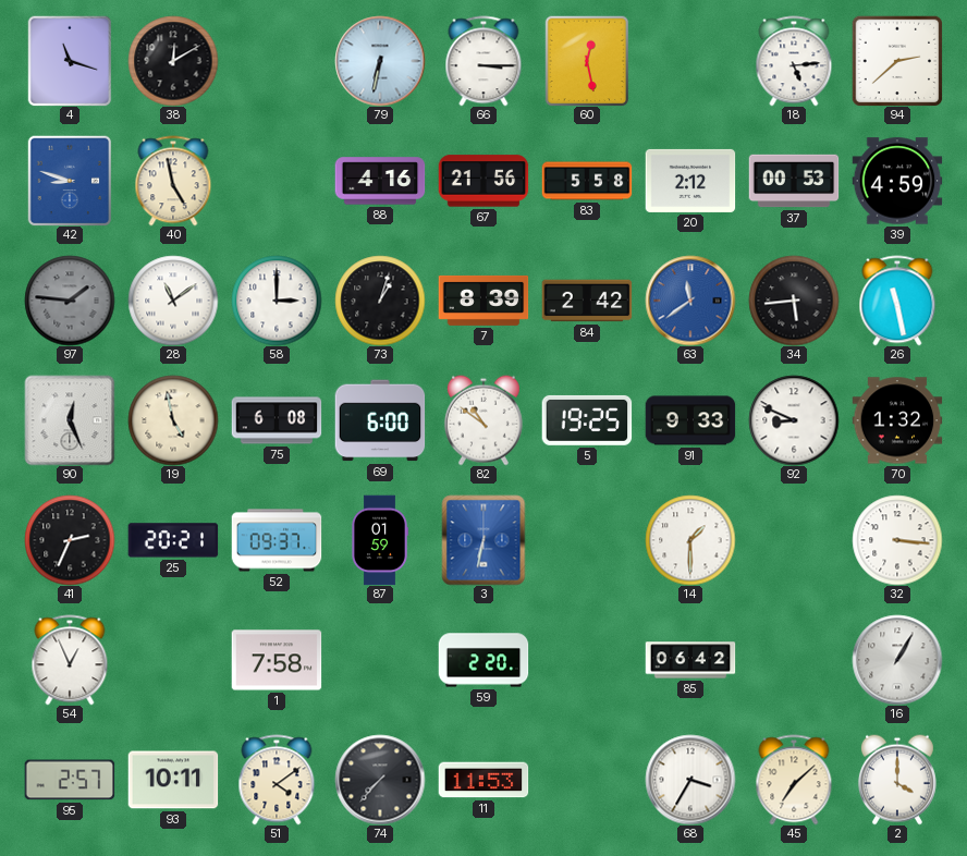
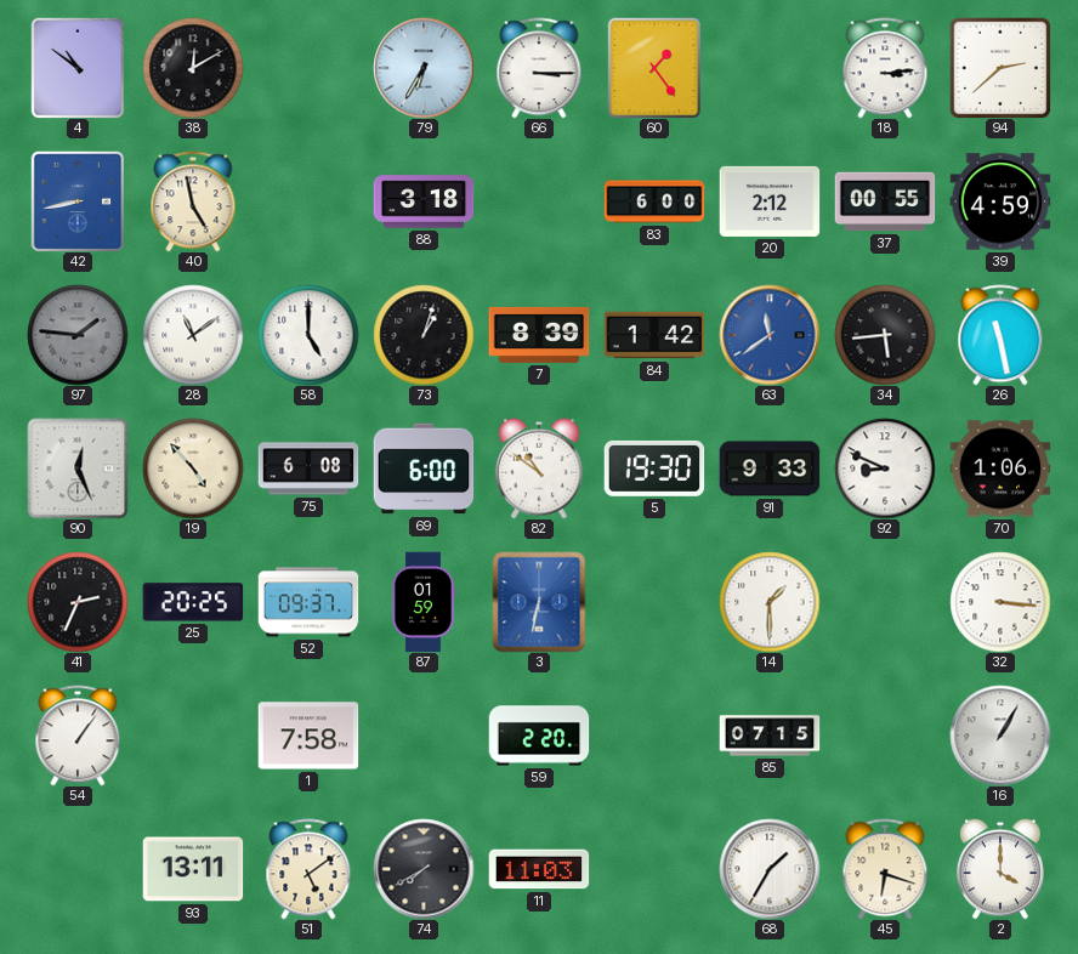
4: 11:18 -> 10:51 (78, 68)
79: 6:32 -> 6:35 (424, 68)
60: 12:28 -> 1:24 (654, 68)
18: 5:14 -> 3:14 (885, 68)
42: 8:48 -> 8:43 (78, 201)
88: 4:16 -> 3:18 (424, 201)
67: 21:56 -> none (483, 181)
83: 5:58 -> 6:00 (654, 201)
37: 00:53 -> 00:55 (885, 201)
58: 3:00 -> 5:00 (308, 335)
84: 2:42 -> 1:42 (654, 335)
19: 4:58 -> 4:53 (193, 469)
5: 19:25 -> 19:30 (654, 469)
70: 1:32 -> 1:06 (1000, 469)
25: 20:21 -> 20:25 (193, 602)
54: 12:56 -> 1:06 (78, 736)
85: 06:42 -> 07:15 (770, 736)
95: 2:57 -> none (70, 780)
93: 10:11 -> 13:11 (193, 869)
51: 4:09 -> 5:09 (308, 869)
74: 7:37 -> 7:40 (424, 869)
11: 11:53 -> 11:03 (539, 869)
68: 3:35 -> 1:35 (770, 869)
45: 7:08 -> 6:18 (885, 869)
